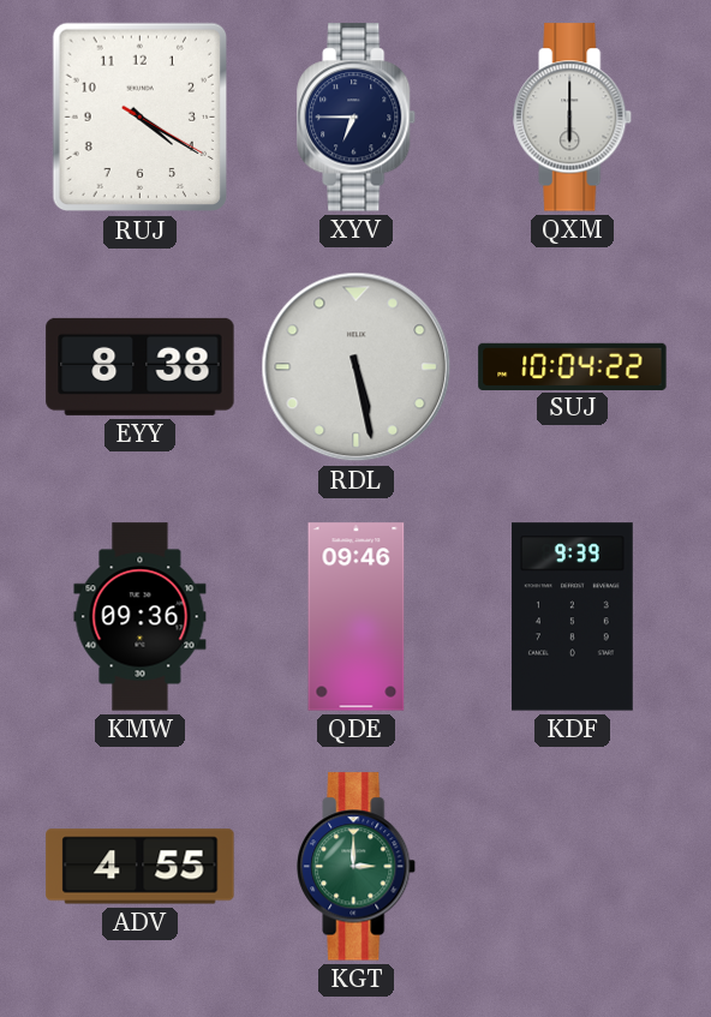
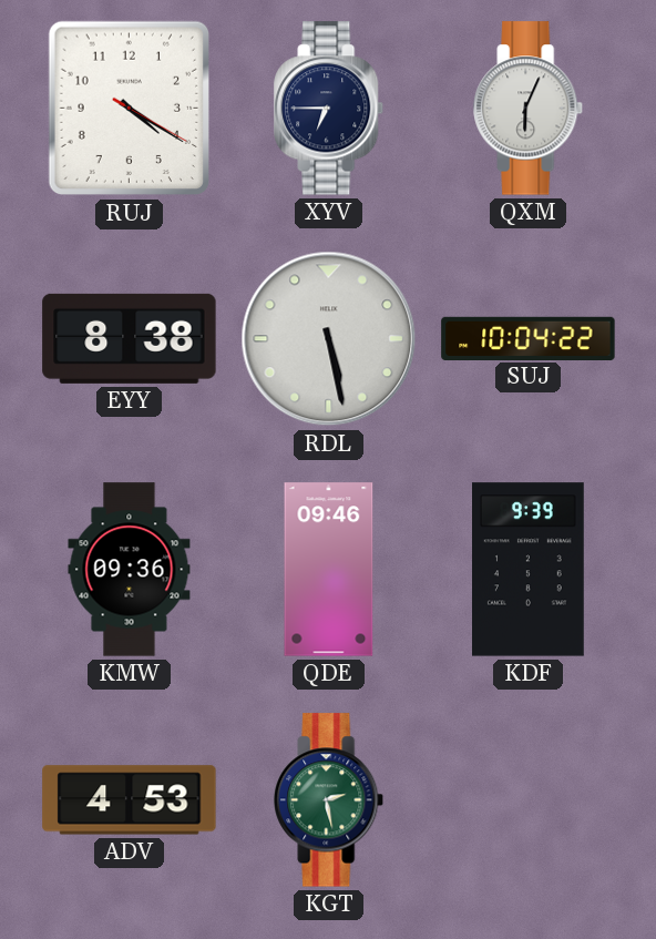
QXM: 6:00 -> 6:04 (529, 109)
ADV: 4:55 -> 4:53 (130, 800)
KGT: 3:00 -> 2:28 (329, 800)
